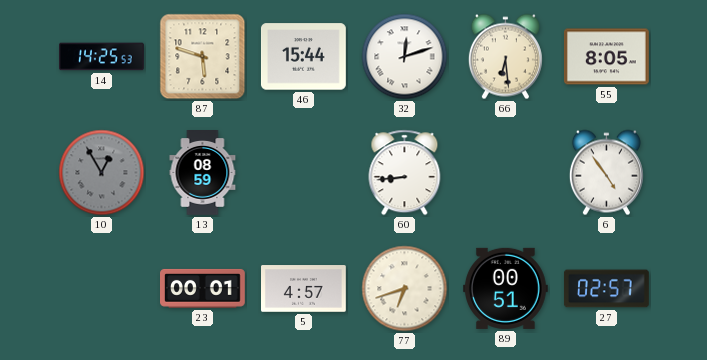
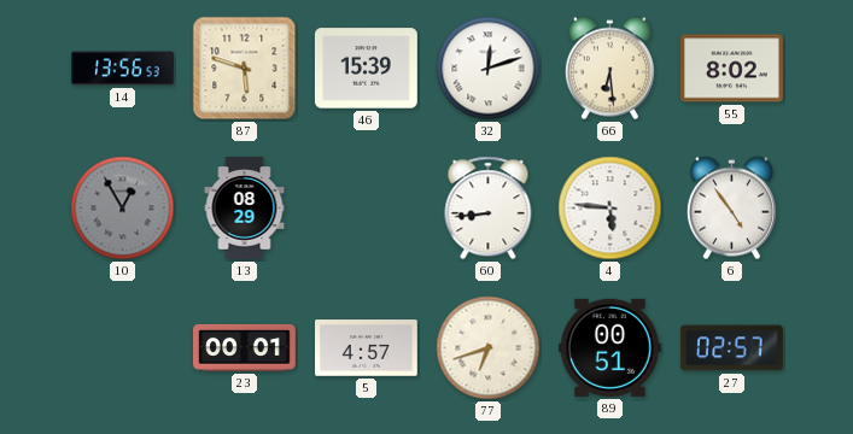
14: 14:25 -> 13:56 (123, 69)
46: 15:44 -> 15:39 (366, 69)
55: 8:05 -> 8:02 (731, 69)
13: 08:59 -> 08:29 (245, 209)
4: none -> 5:46 (610, 209)
